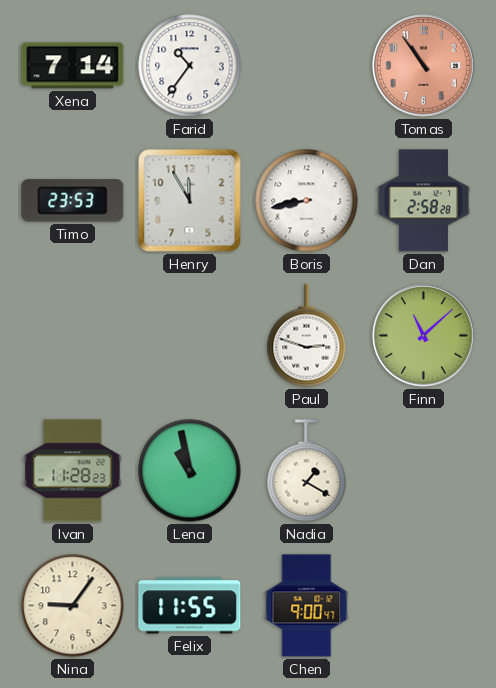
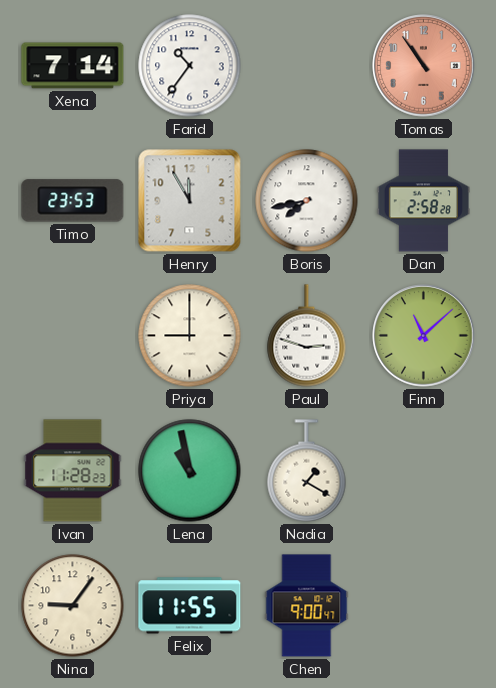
Boris: 8:43 -> 7:43 (307, 201)
Priya: none -> 9:00 (190, 336)
